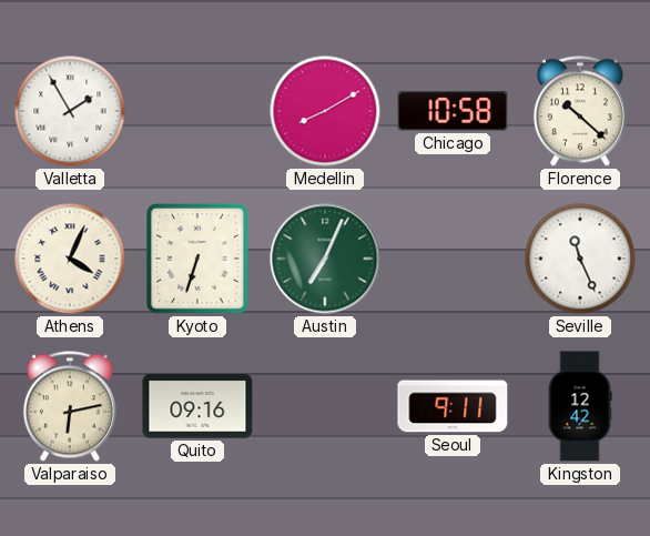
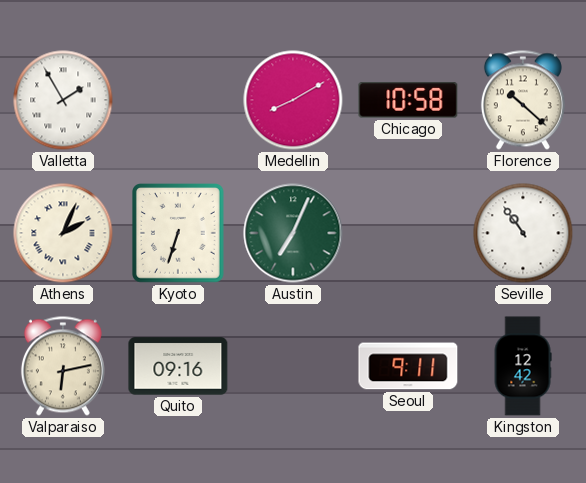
Athens: 4:04 -> 2:04 (63, 233)
Seville: 11:26 -> 10:54 (523, 233)
